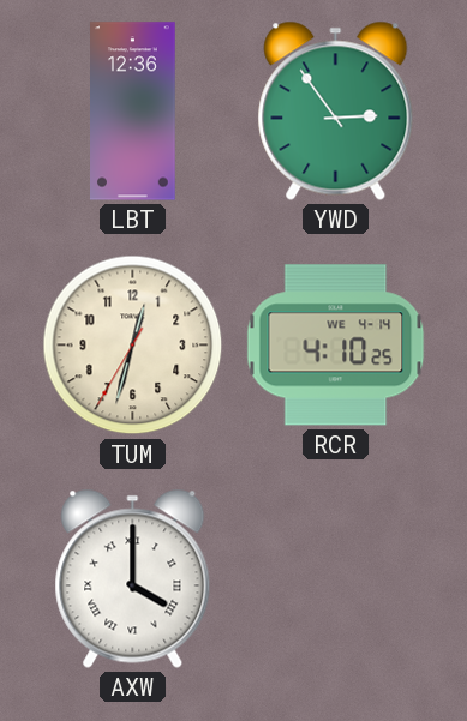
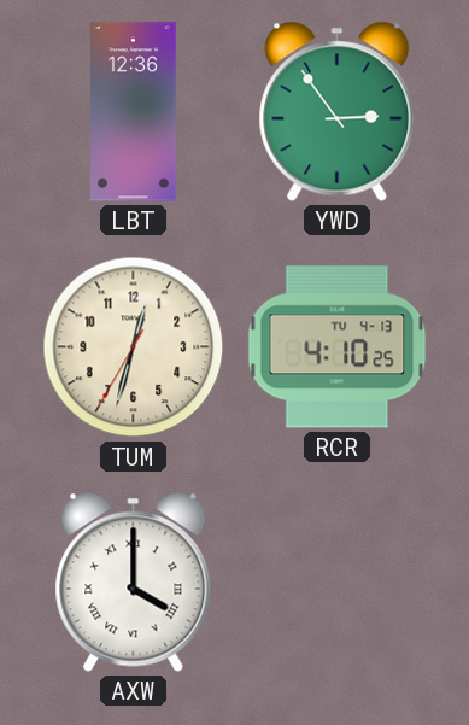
RCR date: WE 4-14 -> TU 4-13 (338, 347)
